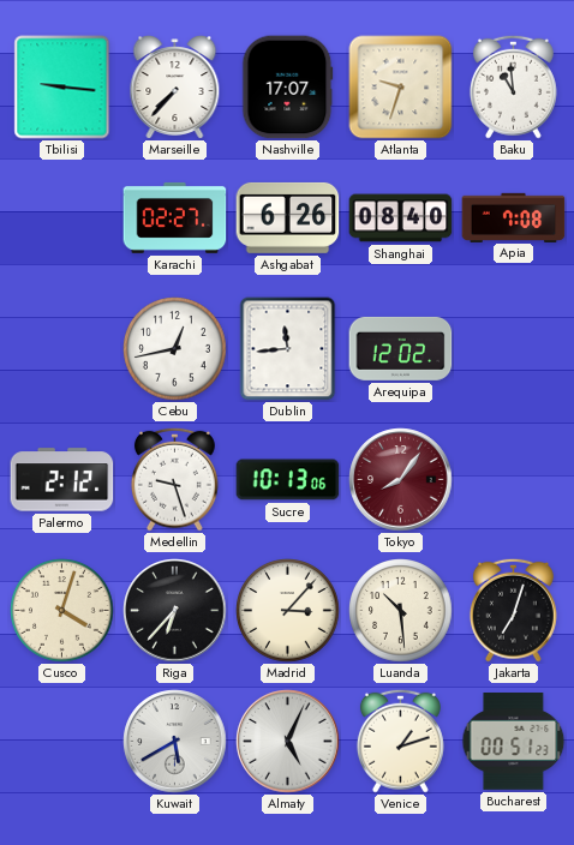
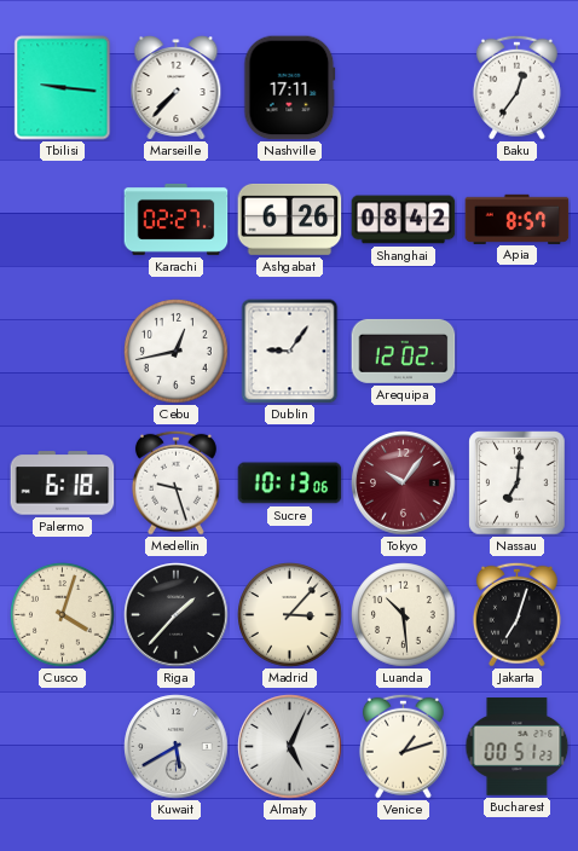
Nashville: 17:07 -> 17:11 (290, 88)
Atlanta: 9:33 -> none (401, 88)
Baku: 10:59 -> 12:36 (516, 87)
Shanghai: 08:40 -> 08:42 (404, 220)
Apia: 7:08 -> 8:57 (518, 219)
Dublin: 11:44 -> 9:06 (290, 352)
Palermo: 2:12 -> 6:18 (63, 484)
Tokyo: 8:06 -> 10:06 (404, 484)
Nassau: none -> 7:01 (518, 484)
Riga: 6:37 -> 1:37 (177, 615)
